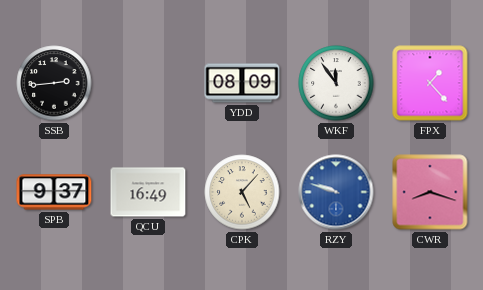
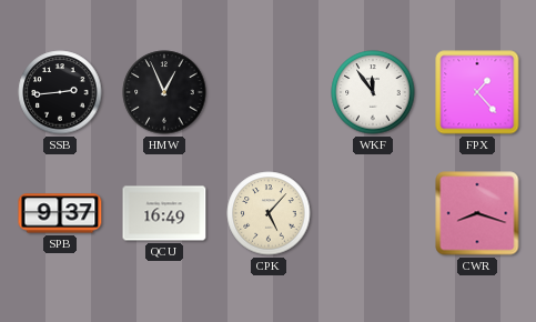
HMW: none -> 12:56 (164, 92)
YDD: 08:09 -> none (242, 83)
RZY: 9:48 -> none (336, 192)
